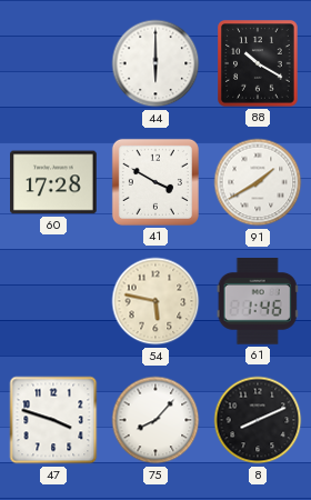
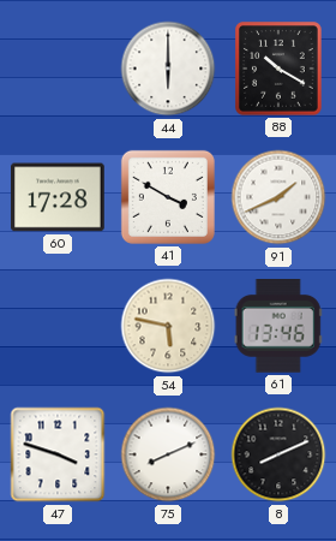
91: 1:40 -> 1:41 (278, 197)
61: 1:46 -> 13:46 (278, 327)
75: 8:07 -> 8:11 (168, 454)
